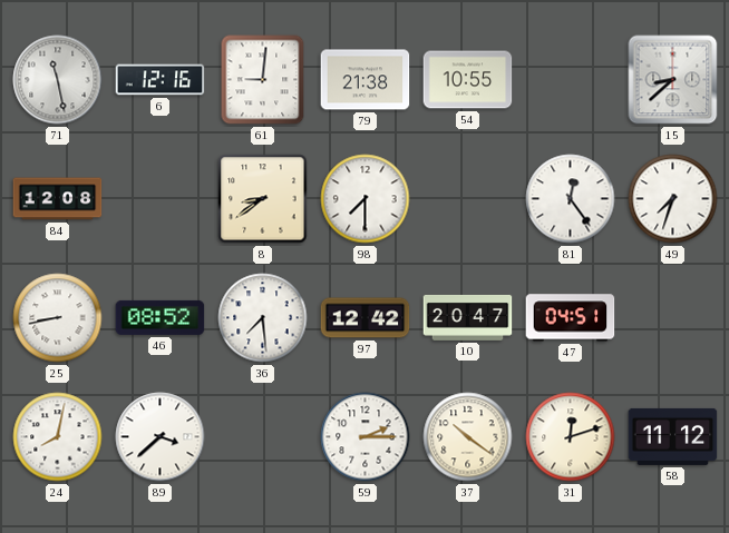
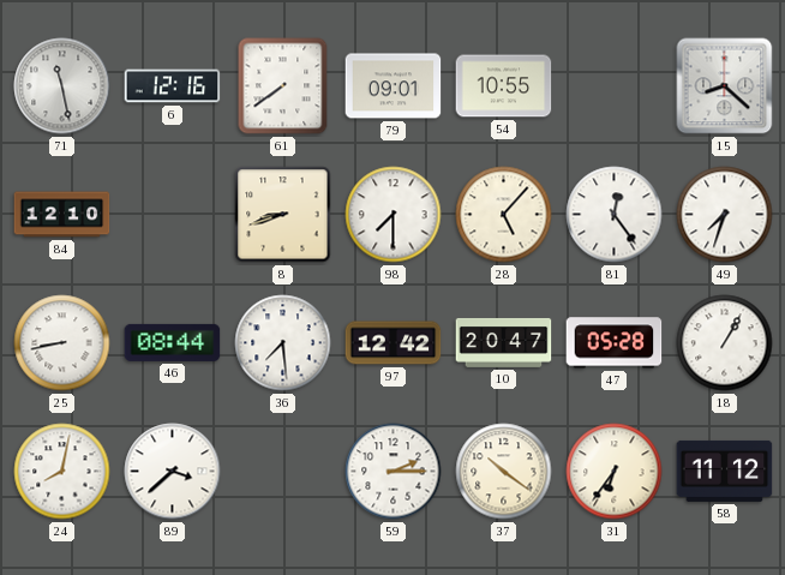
61: 9:01 -> 7:39 (283, 86)
79: 21:38 -> 09:01 (394, 86)
15: 8:38 -> 8:22 (725, 86)
84: 12:08 -> 12:10 (62, 215)
8: 8:39 -> 8:42 (283, 215)
28: none -> 5:07 (504, 215)
46: 08:52 -> 08:44 (173, 342)
47: 04:51 -> 05:28 (615, 343)
18: none -> 1:05 (725, 343)
31: 12:12 -> 6:36 (615, 472)
